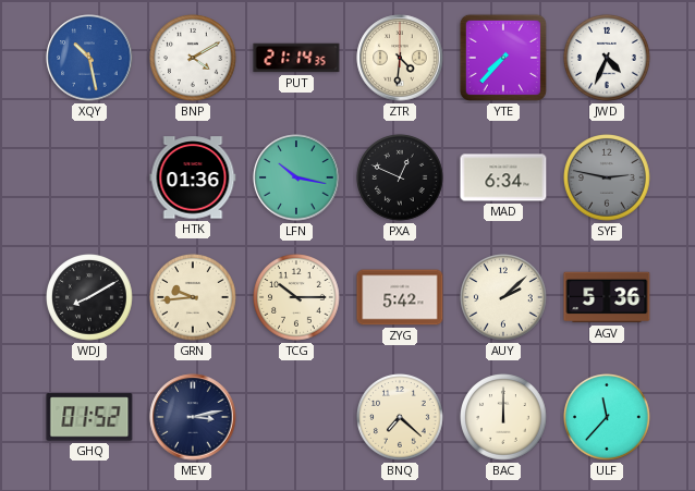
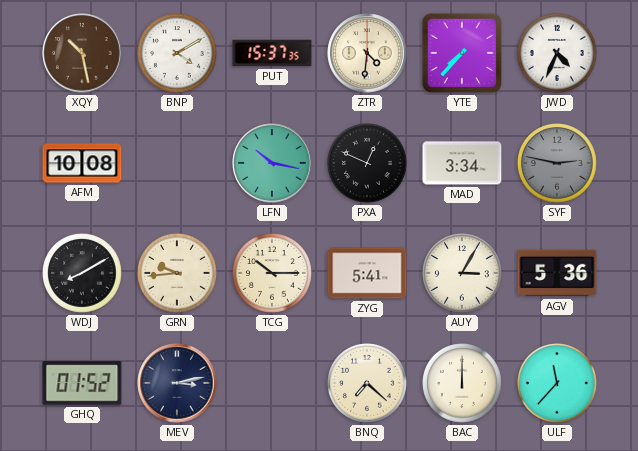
XQY dial: blue -> brown (82, 53)
PUT: 21:14 -> 15:37 (272, 53)
AFM: none -> 10:08 (82, 163)
HTK: 01:36 -> none (193, 177)
MAD: 6:34 -> 3:34 (462, 163)
ZYG: 5:42 -> 5:41 (367, 273)
AUY: 2:08 -> 3:05 (463, 274)
